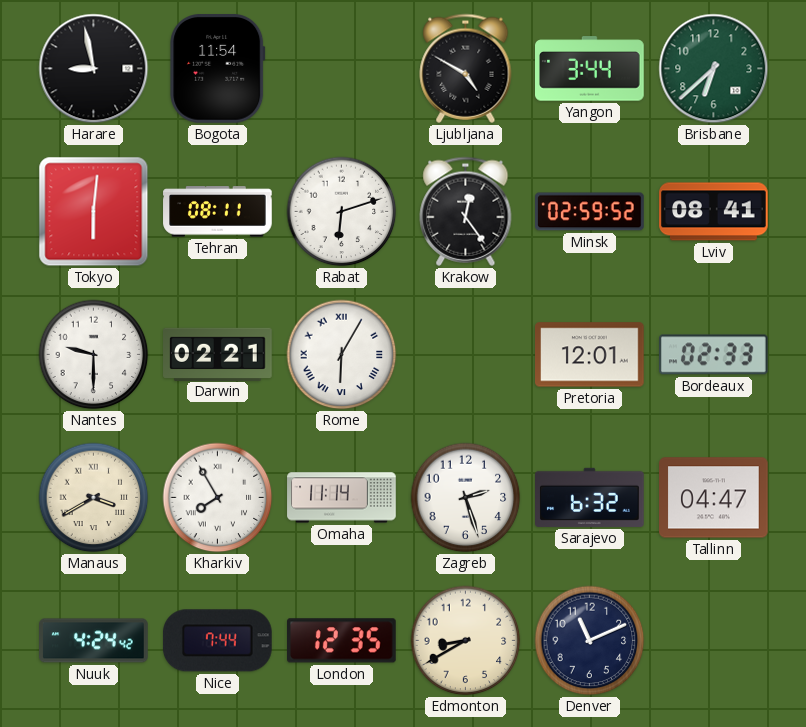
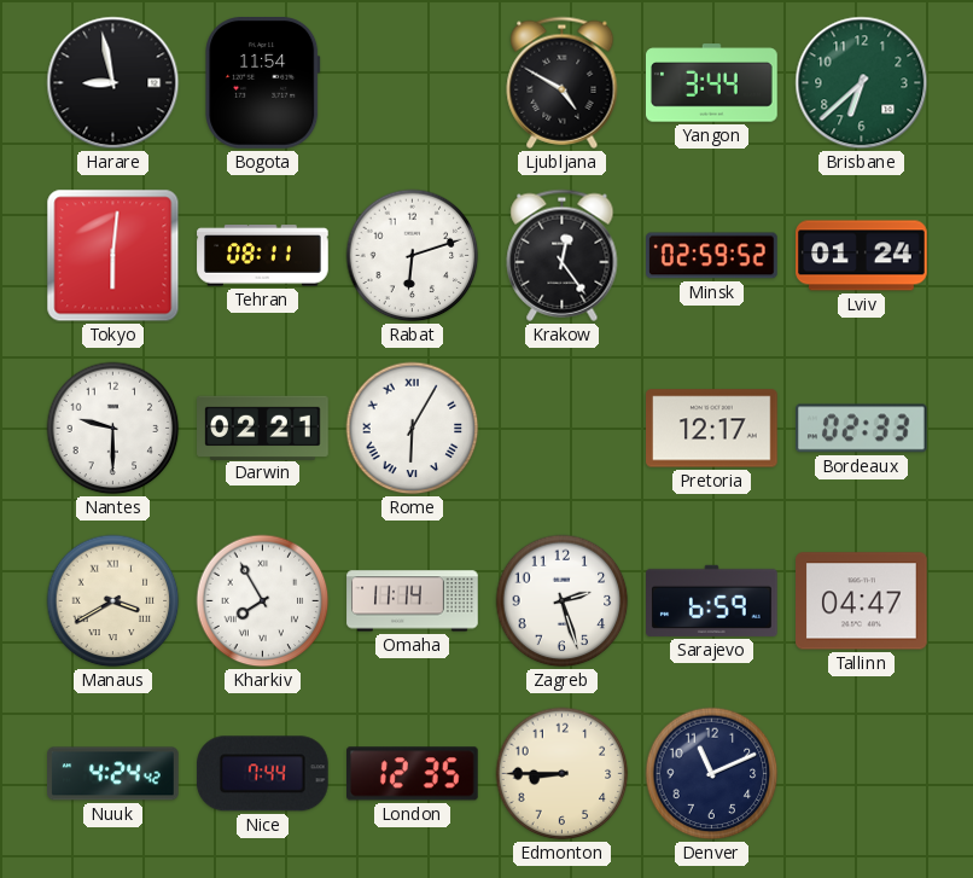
Lviv: 08:41 -> 01:24 (862, 256)
Pretoria: 12:01 -> 12:17 (712, 429)
Sarajevo: 6:32 -> 6:59 (712, 600)
Edmonton: 8:40 -> 8:45 (563, 774)
